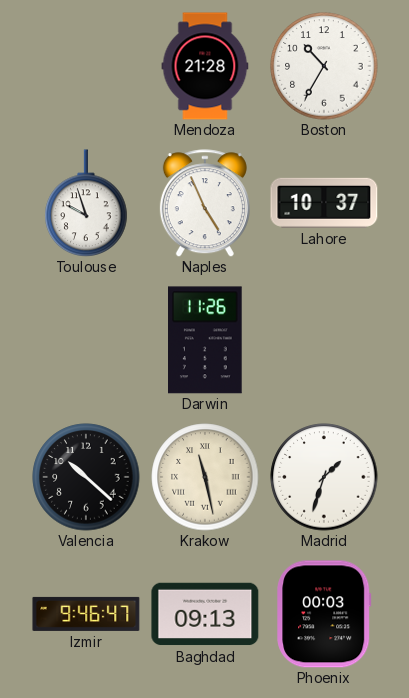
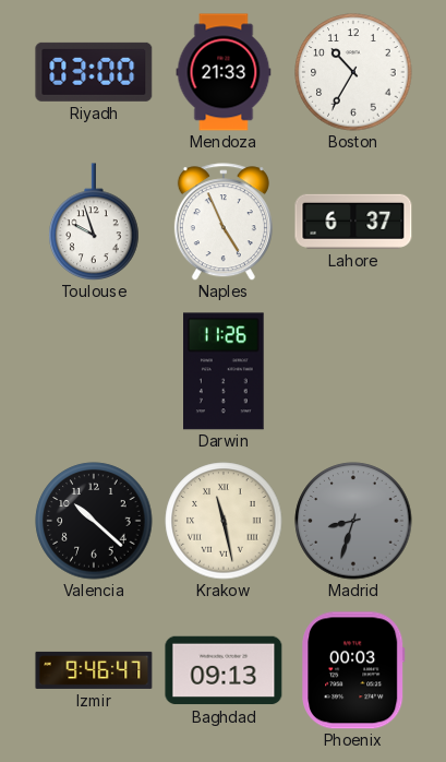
Riyadh: none -> 03:00 (94, 72)
Mendoza: 21:28 -> 21:33 (224, 72)
Lahore: 10:37 -> 6:37 (353, 222)
Madrid: 1:33 -> 8:33 (353, 521)
Madrid dial: white -> grey (353, 521)
